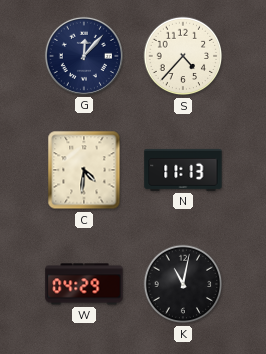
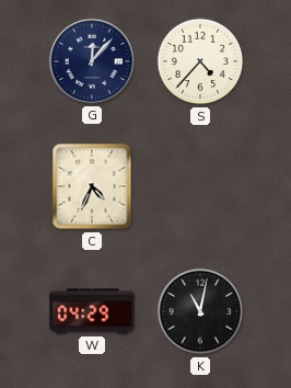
C: 4:31 -> 4:34 (92, 186)
N: 11:13 -> none (183, 170)
